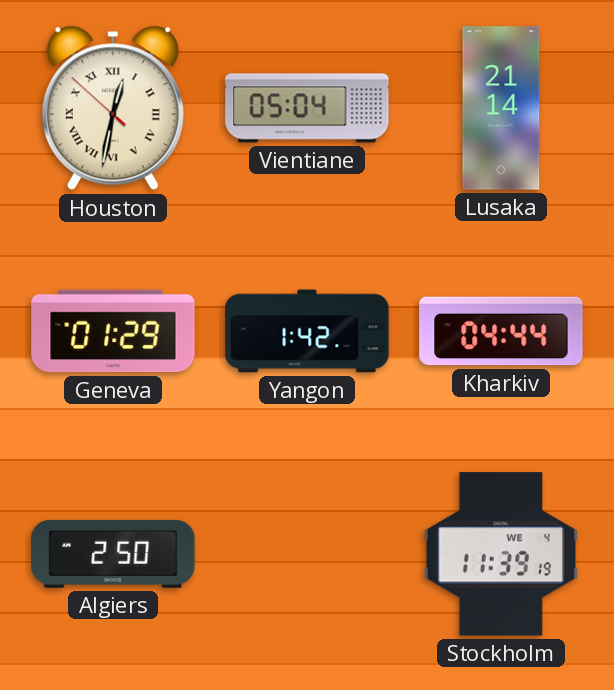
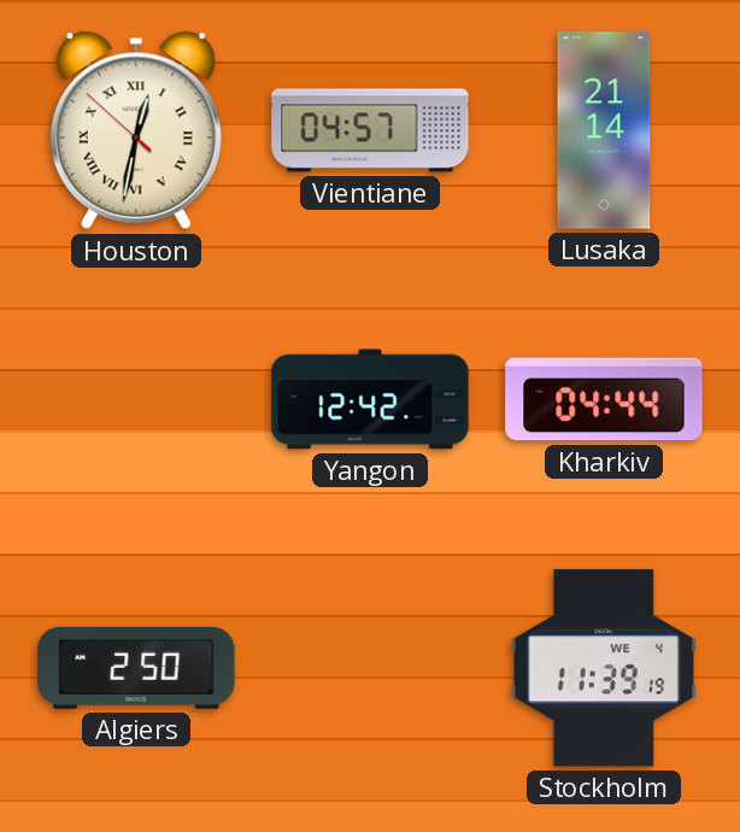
Vientiane: 05:04 -> 04:57 (370, 130)
Geneva: 01:29 -> none (113, 331)
Yangon: 1:42 -> 12:42 (370, 399)
